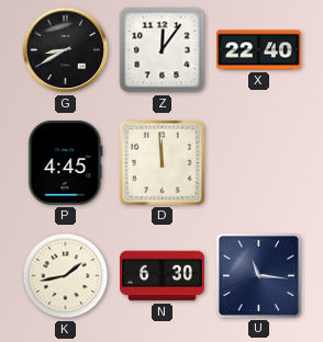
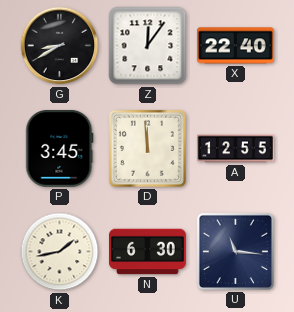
P: 4:45 -> 3:45 (60, 148)
A: none -> 12:55 (236, 149)
